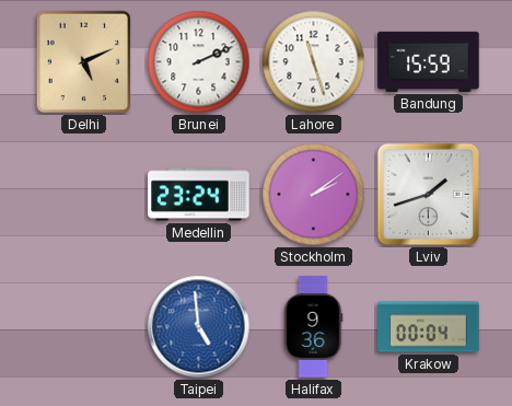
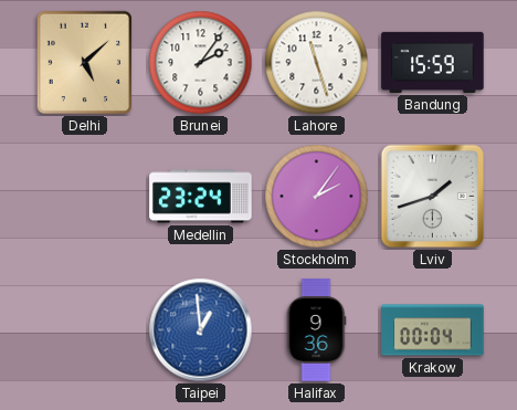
Delhi: 5:11 -> 5:08 (85, 63)
Brunei: 2:11 -> 2:06 (201, 63)
Stockholm: 2:09 -> 2:06 (317, 197)
Taipei: 4:59 -> 12:59 (201, 330)
